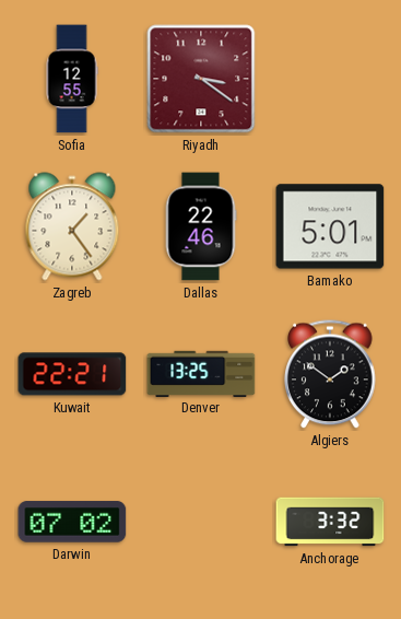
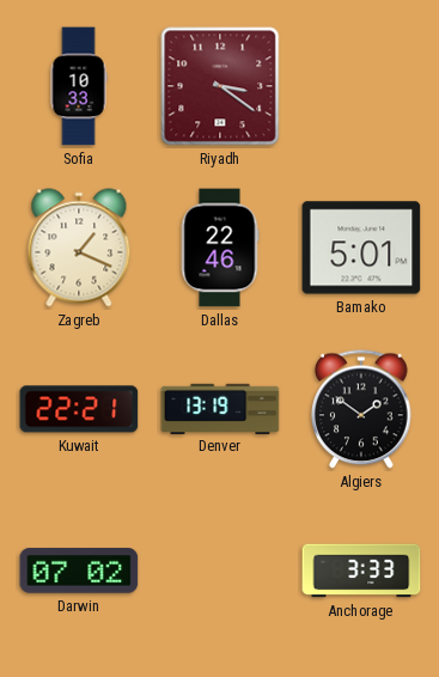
Sofia: 12:55 -> 10:33 (79, 86)
Zagreb: 1:24 -> 1:19 (79, 248)
Denver: 13:25 -> 13:19 (220, 408)
Anchorage: 3:32 -> 3:33 (361, 571)
